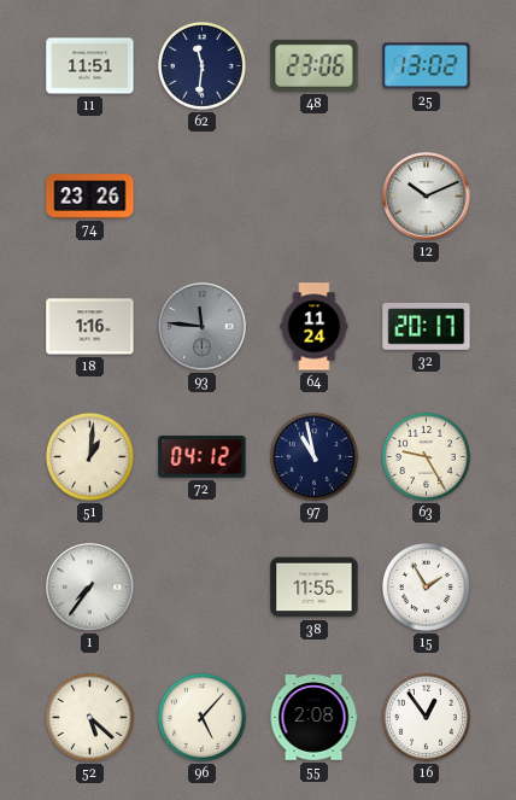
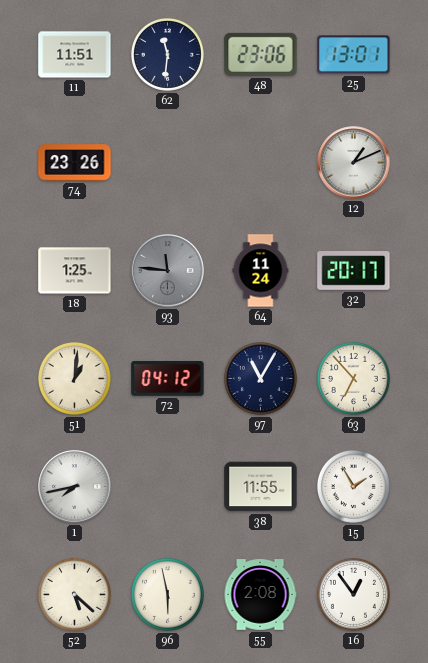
25: 13:02 -> 13:01 (354, 55)
12: 10:11 -> 1:11 (354, 163)
18: 1:16 -> 1:25 (75, 271)
97: 10:58 -> 11:05 (260, 378)
63: 9:25 -> 6:53 (353, 378)
1: 7:36 -> 7:43 (75, 487)
96: 5:07 -> 5:58 (167, 594)
